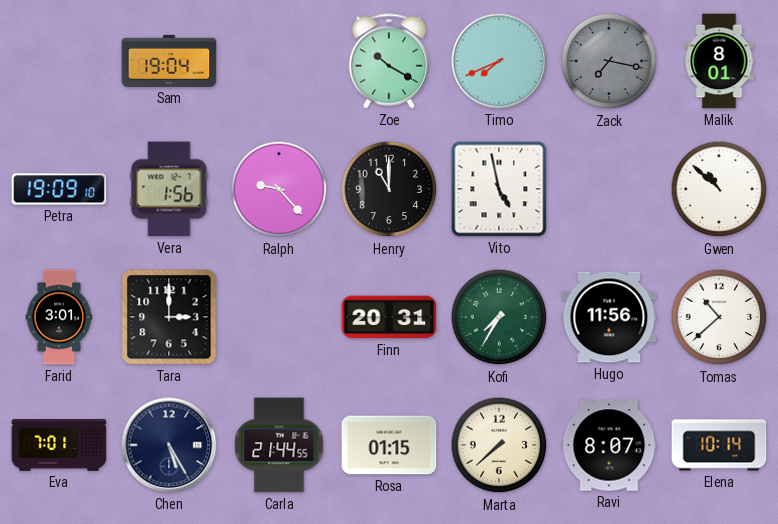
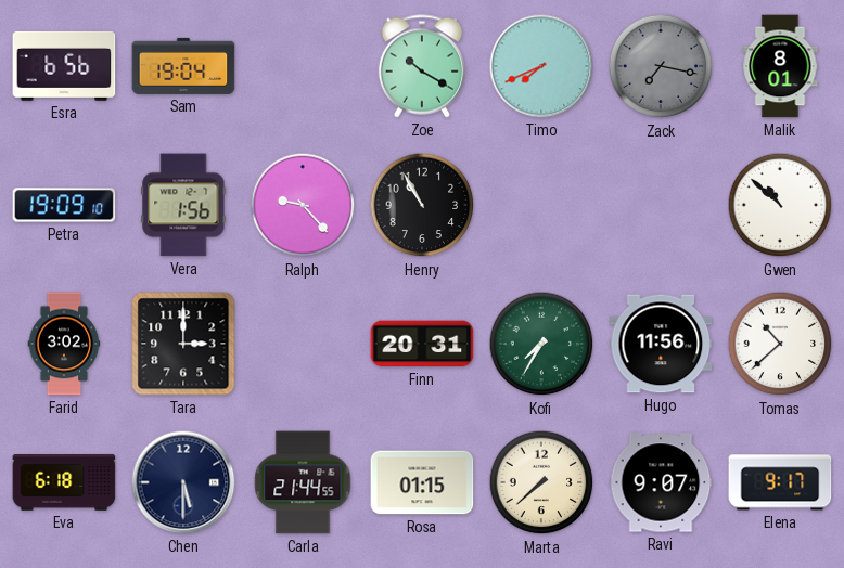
Esra: none -> 6:56 (64, 66)
Henry: 11:00 -> 10:55 (422, 205)
Vito: 4:58 -> none (499, 189)
Farid: 3:01 -> 3:02 (64, 344)
Eva: 7:01 -> 6:18 (64, 483)
Chen: 5:25 -> 5:30 (183, 482)
Ravi: 8:07 -> 9:07 (661, 482)
Elena: 10:14 -> 9:17 (780, 482)
